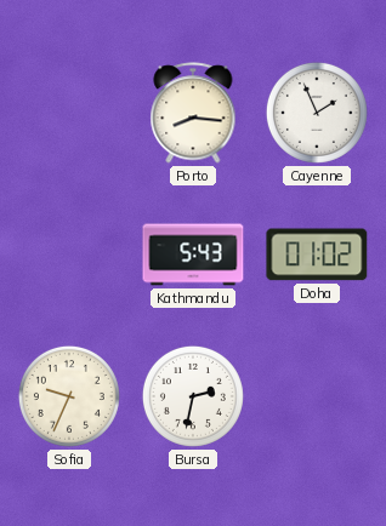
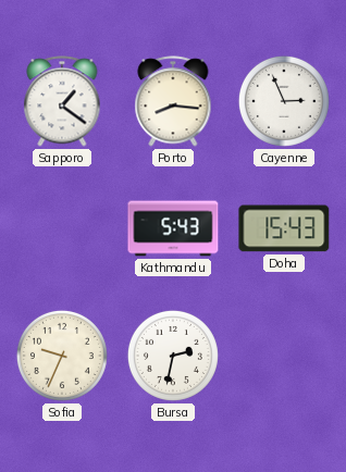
Sapporo: none -> 1:21 (62, 101)
Cayenne: 1:56 -> 2:56 (284, 101)
Doha: 01:02 -> 15:43 (284, 228)
